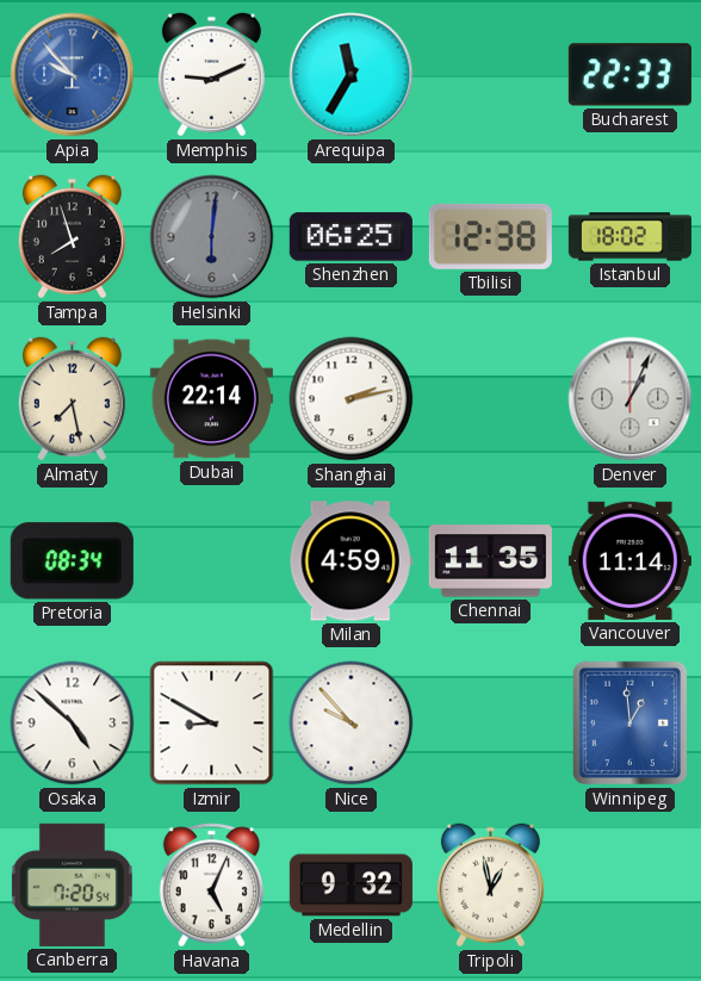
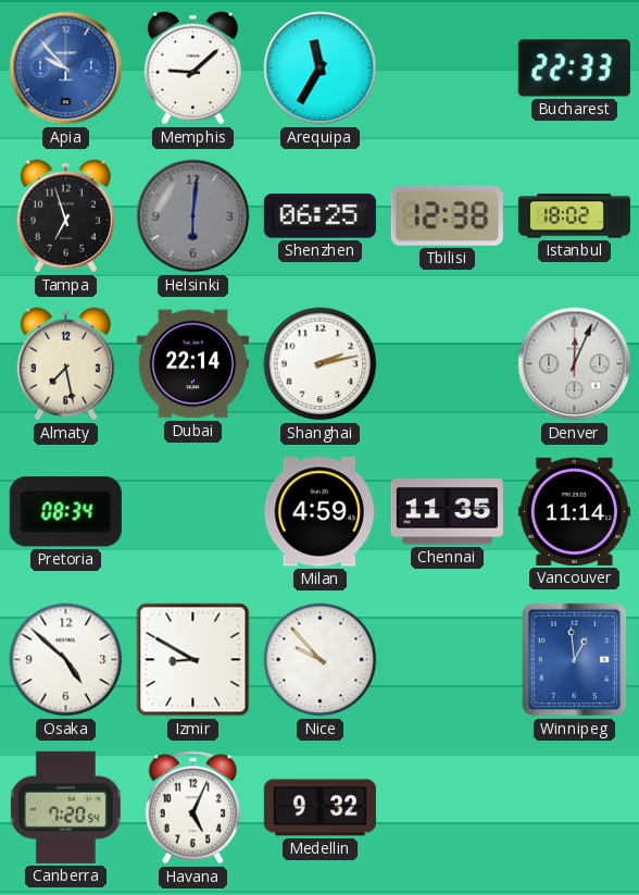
Memphis: 9:11 -> 9:08 (192, 69)
Tampa: 7:57 -> 6:57 (65, 216)
Denver: 1:04 -> 12:04 (575, 364)
Tripoli: 12:58 -> none (490, 886)
